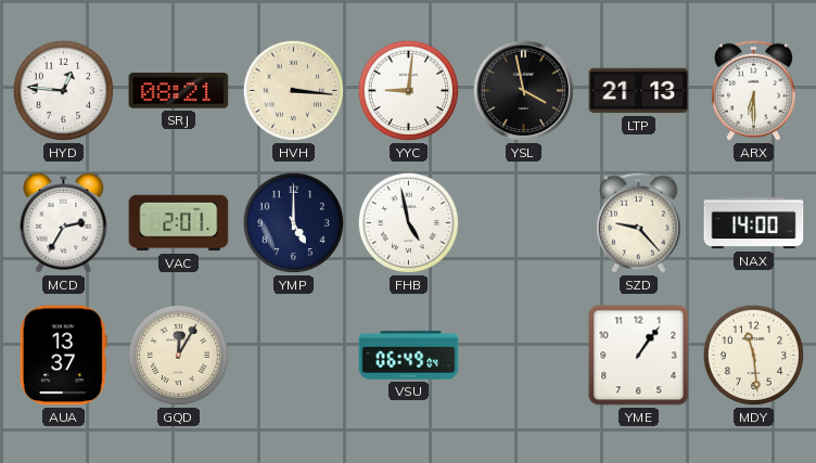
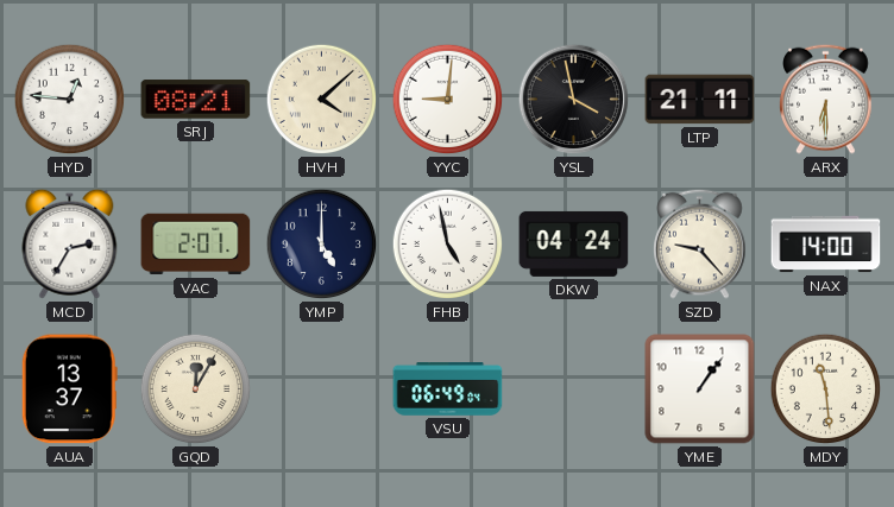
HVH: 3:16 -> 4:08 (322, 100)
LTP: 21:13 -> 21:11 (700, 100)
DKW: none -> 04:24 (574, 243)
